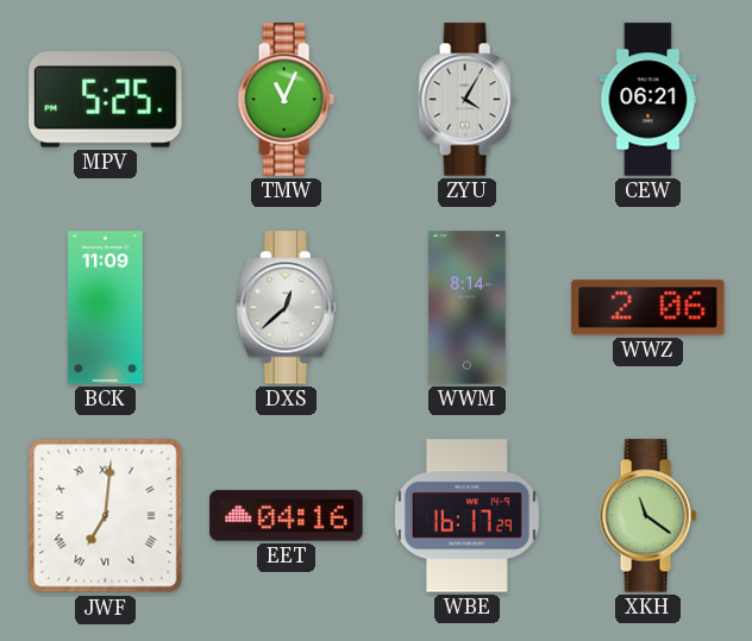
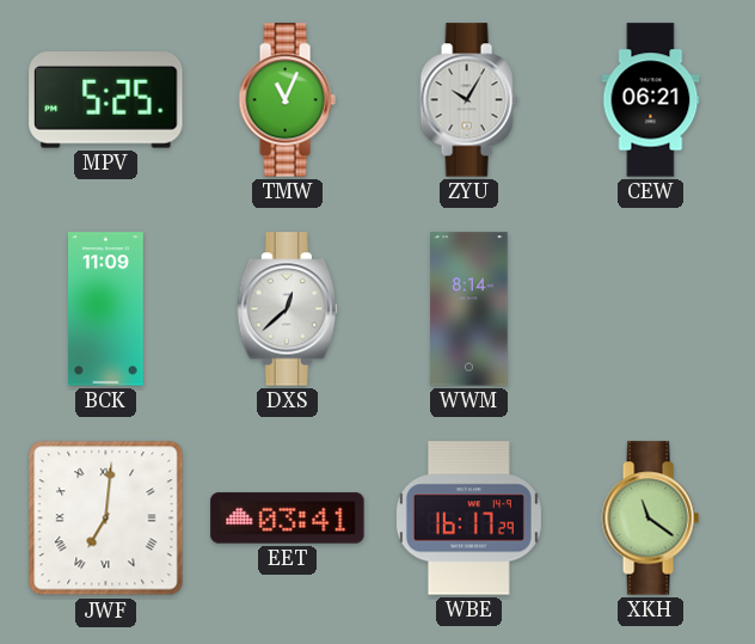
ZYU: 4:05 -> 10:05 (468, 100)
WWZ: 2:06 -> none (648, 308)
EET: 04:16 -> 03:41 (288, 519)
